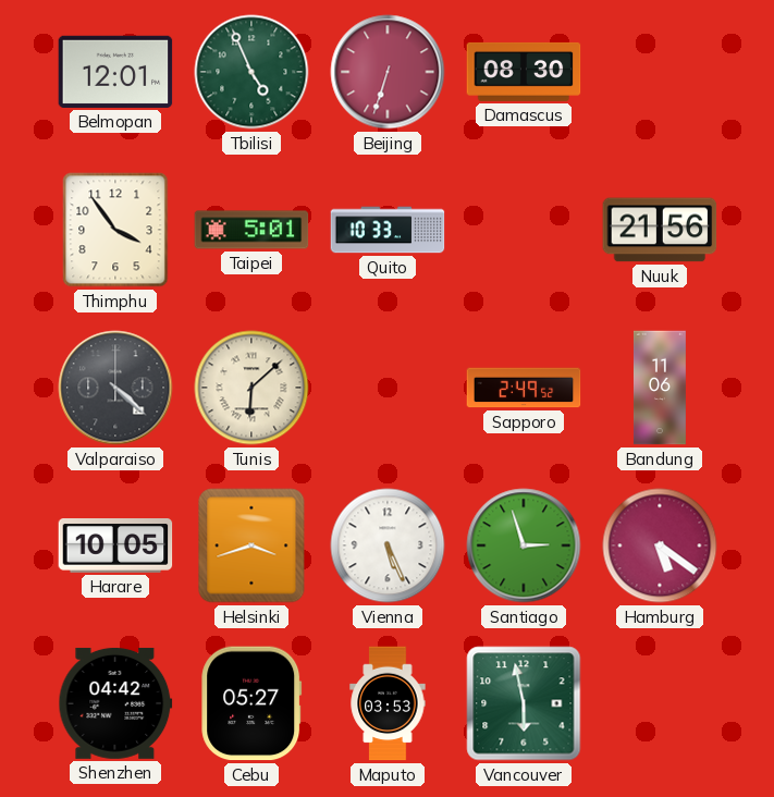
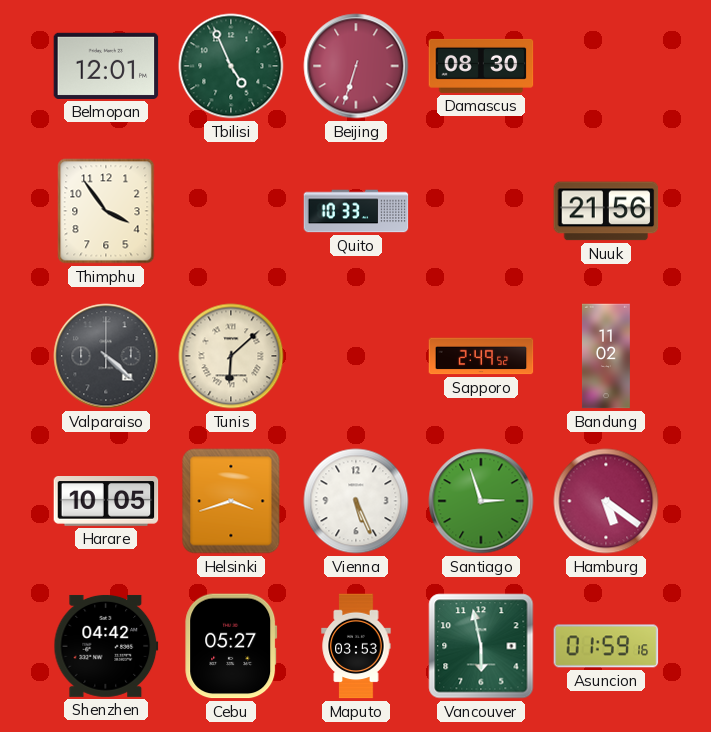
Taipei: 5:01 -> none (251, 230)
Bandung: 11:06 -> 11:02 (606, 356)
Asuncion: none -> 01:59 (606, 646)
